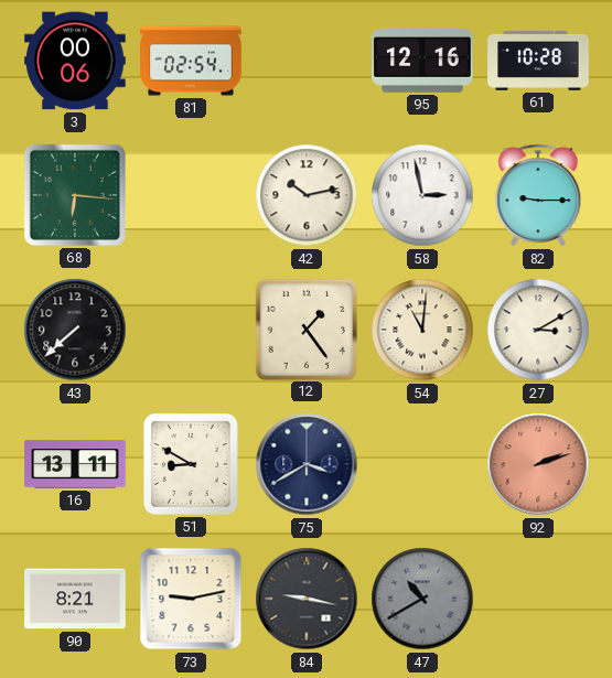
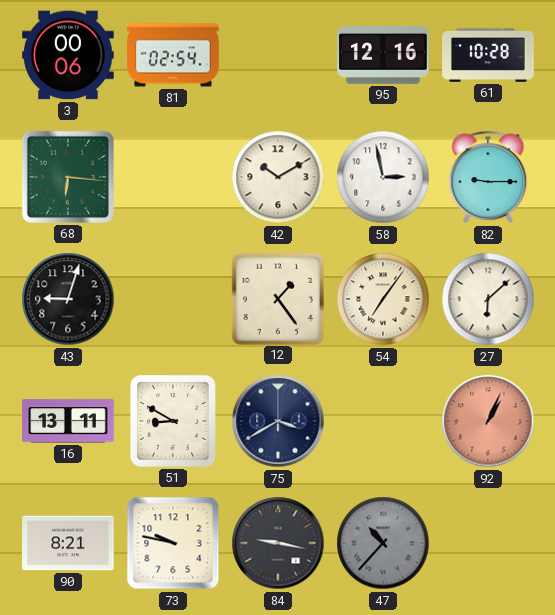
42: 10:13 -> 10:10 (278, 177)
43: 7:38 -> 9:03 (68, 299)
54: 11:01 -> 7:06 (383, 299)
27: 3:10 -> 6:08 (488, 299)
92: 2:12 -> 1:04 (488, 421)
73: 9:13 -> 9:47 (173, 543)
47: 10:40 -> 10:37 (383, 543)
